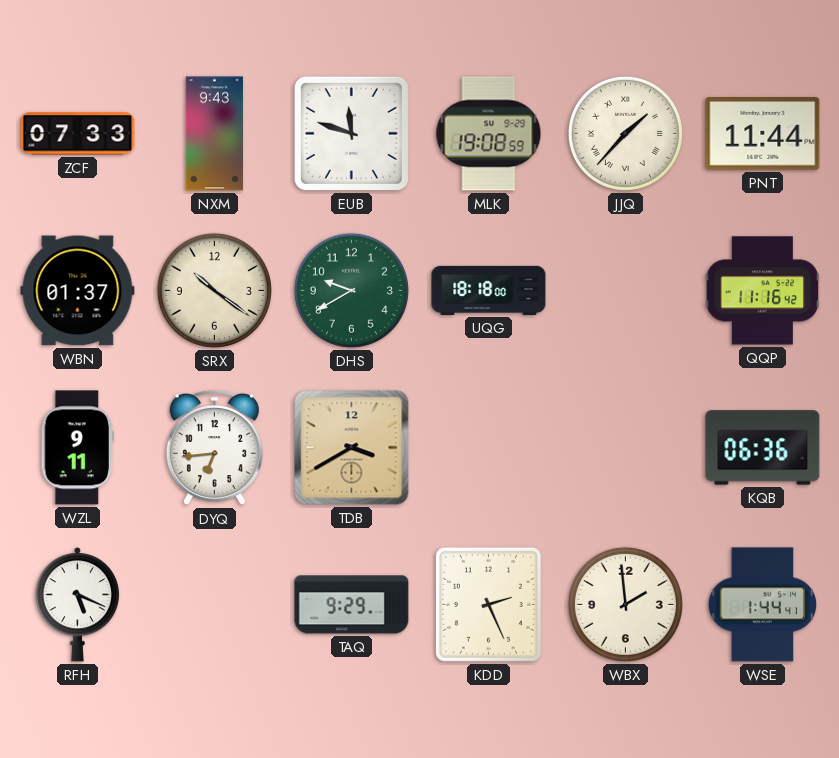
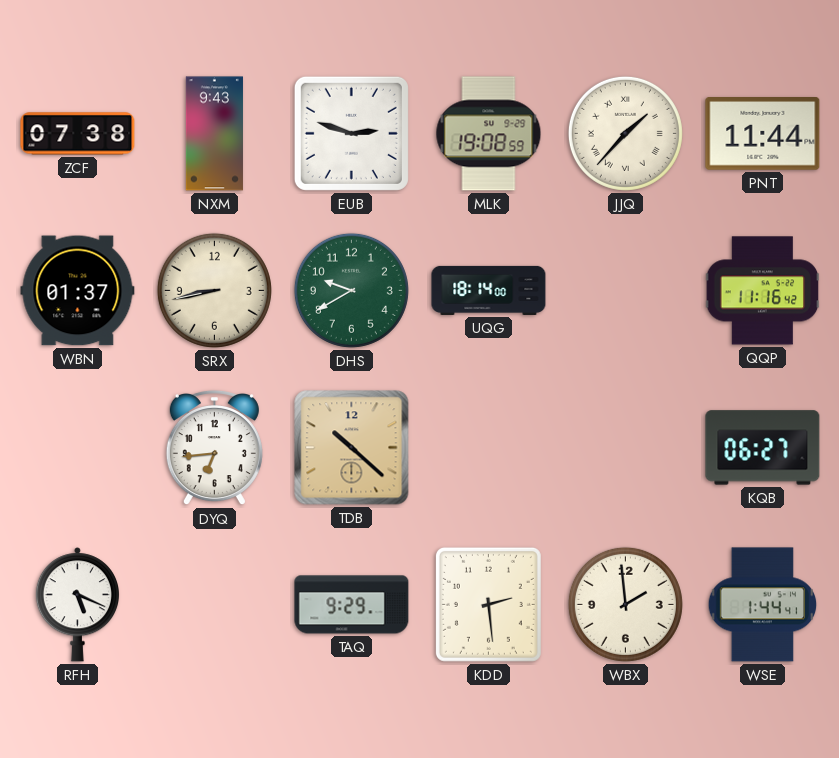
ZCF: 07:33 -> 07:38 (78, 134)
EUB: 11:48 -> 2:48 (351, 133)
SRX: 10:21 -> 8:43 (214, 290)
UQG: 18:18 -> 18:14 (489, 290)
WZL: 9:11 -> none (77, 448)
TDB: 3:40 -> 10:22 (352, 448)
KQB: 06:36 -> 06:27 (763, 448)
KDD: 2:26 -> 2:29 (488, 604)
